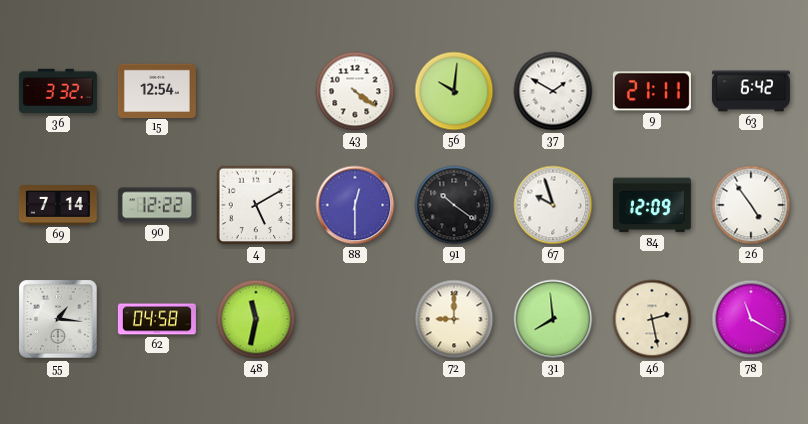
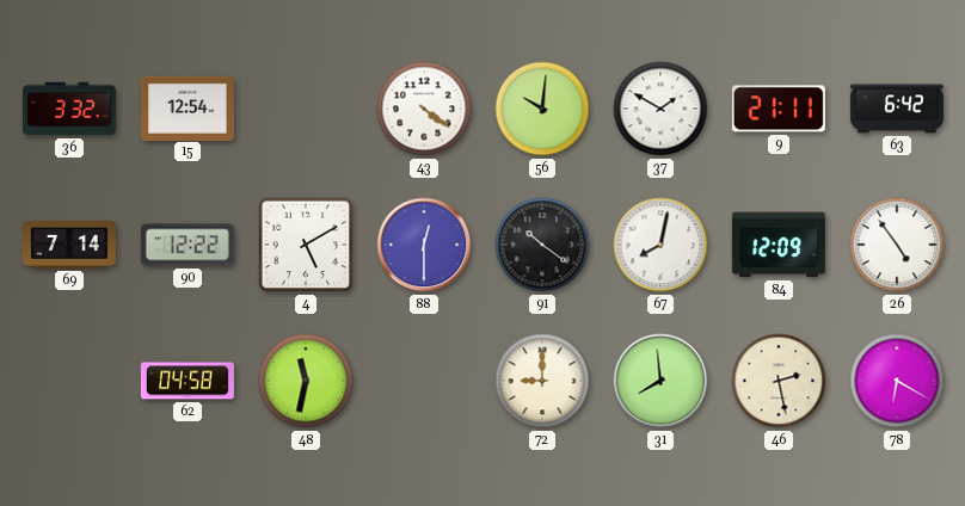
67: 9:57 -> 8:02 (660, 245)
55: 1:16 -> none (58, 319)
78: 11:20 -> 6:20 (897, 381)
